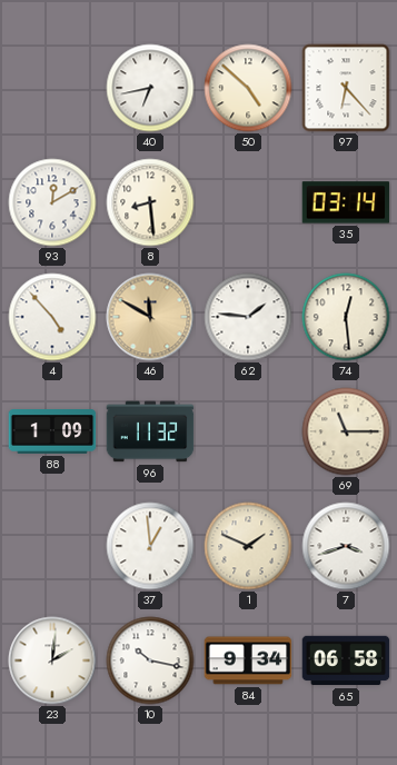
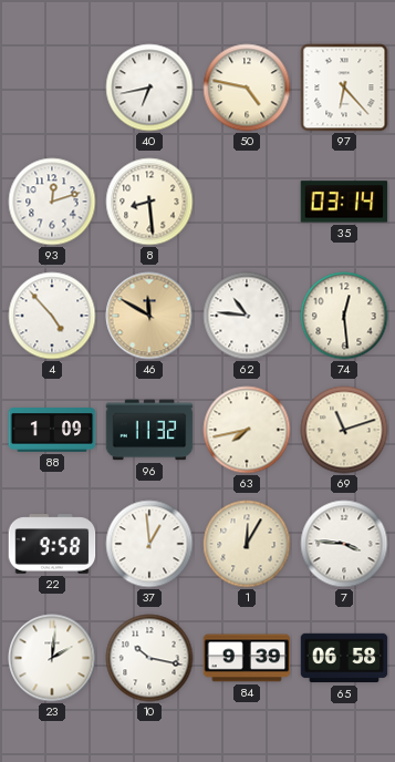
50: 4:52 -> 4:47 (247, 87)
93: 12:10 -> 12:12 (52, 202)
62: 1:46 -> 10:46 (247, 316)
63: none -> 7:43 (247, 430)
69: 11:15 -> 11:12 (344, 430)
22: none -> 9:58 (52, 544)
1: 1:49 -> 12:05 (247, 544)
7: 3:42 -> 3:46 (344, 544)
84: 9:34 -> 9:39 (247, 658)
